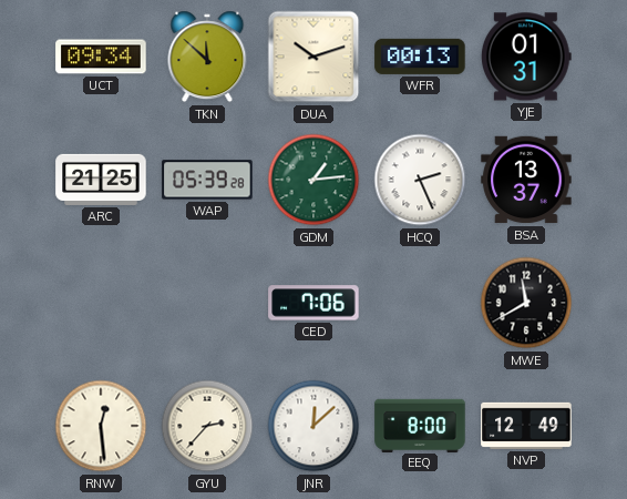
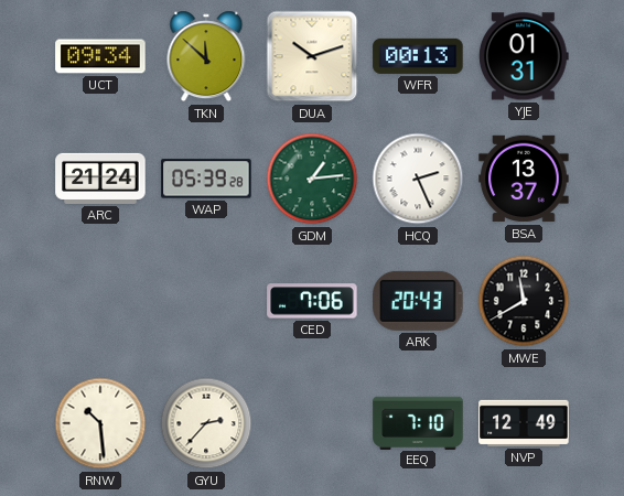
ARC: 21:25 -> 21:24 (100, 179)
ARK: none -> 20:43 (418, 301)
RNW: 12:29 -> 10:29 (100, 423)
JNR: 12:08 -> none (313, 426)
EEQ: 8:00 -> 7:10 (418, 422)
